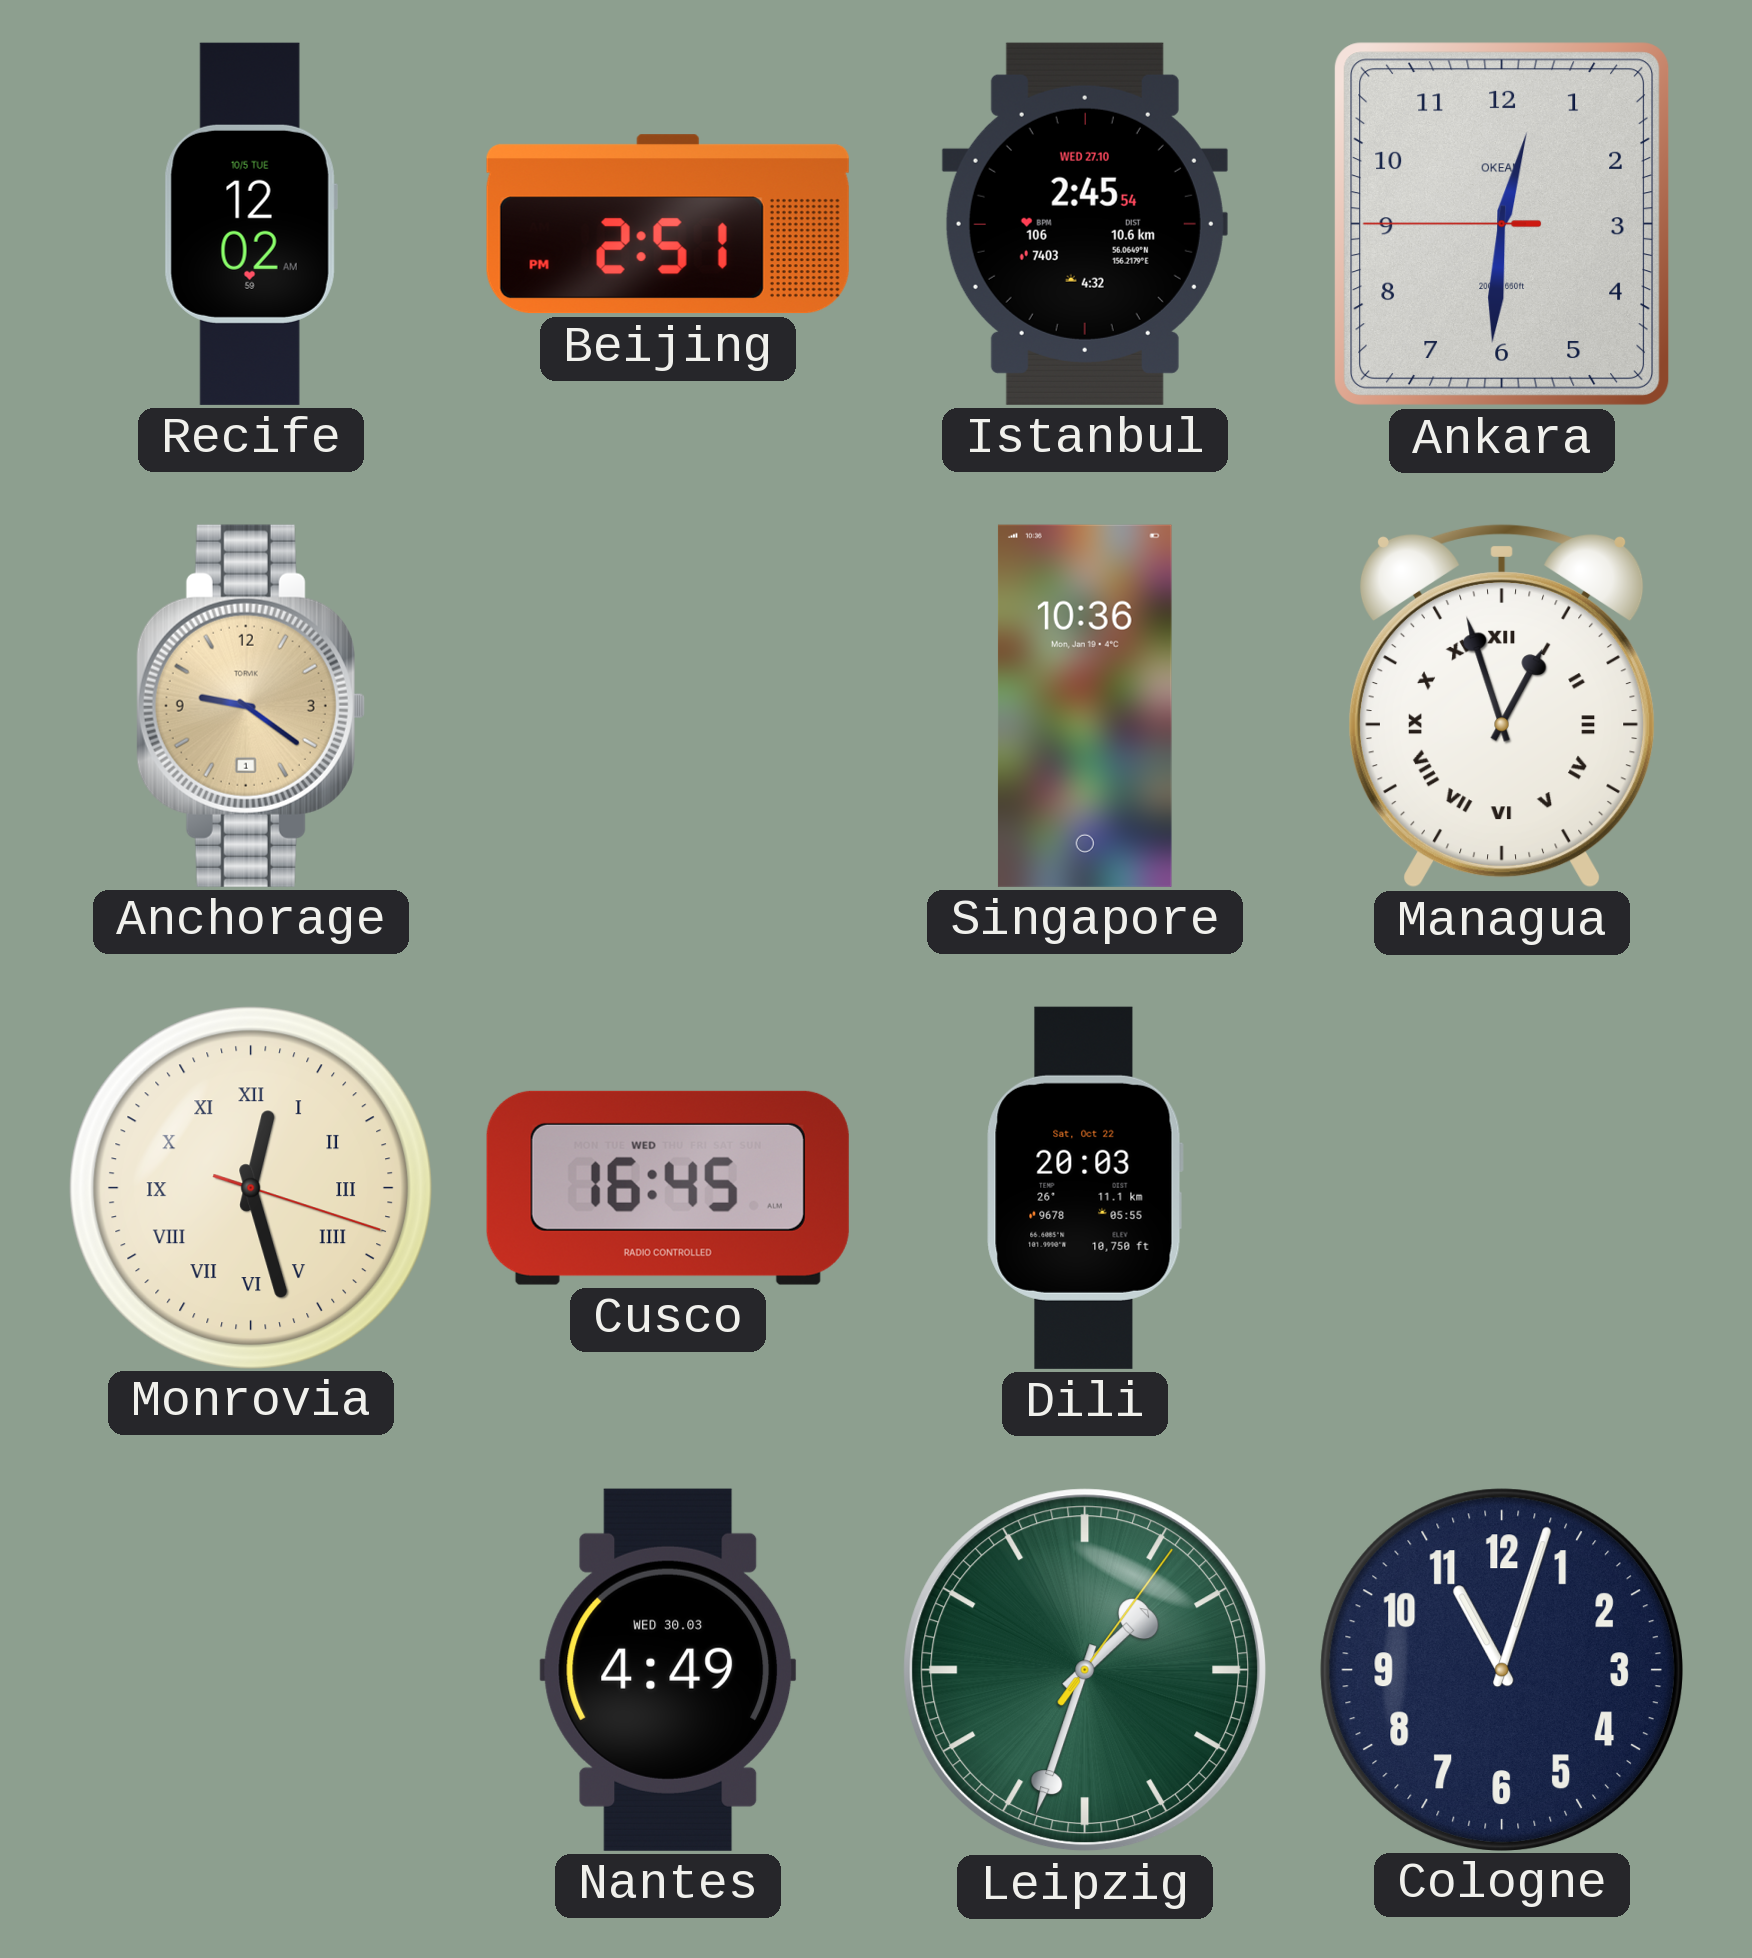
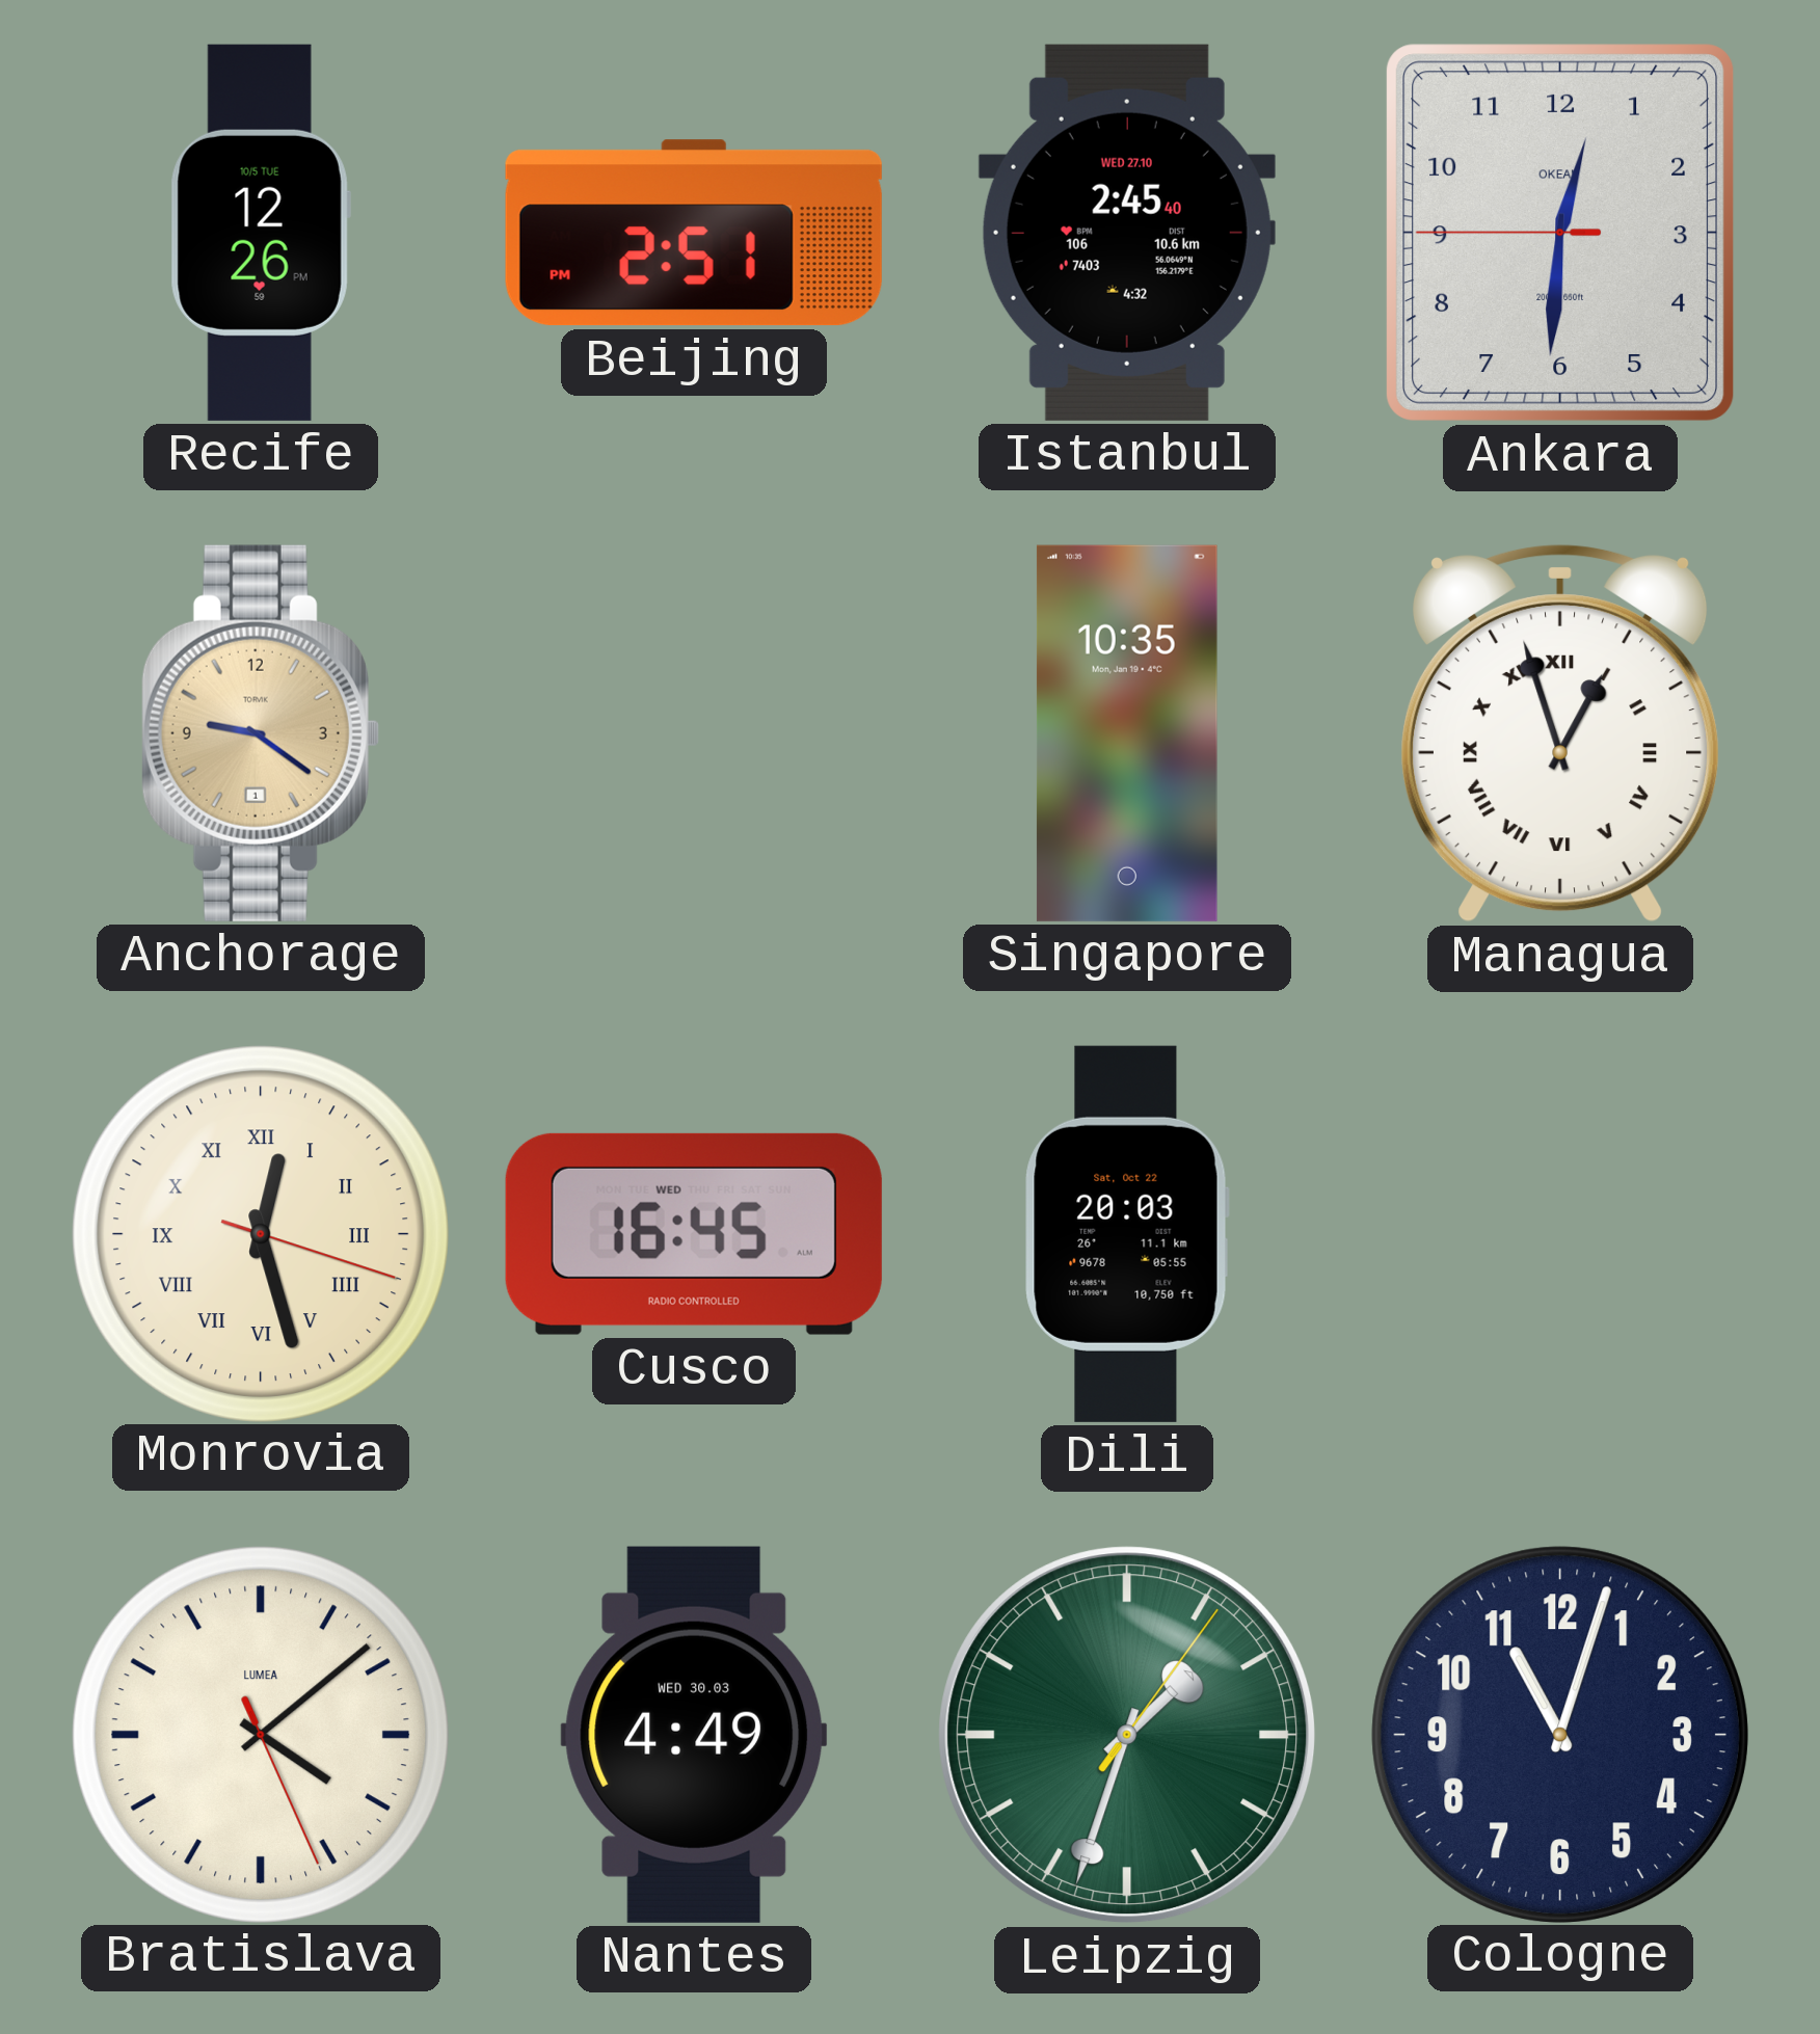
Recife: 12:02 -> 12:26 (261, 233)
Istanbul: 2:45:54 -> 2:45:40 (1127, 233)
Singapore: 10:36 -> 10:35 (1127, 733)
Bratislava: none -> 4:08 (260, 1734)
